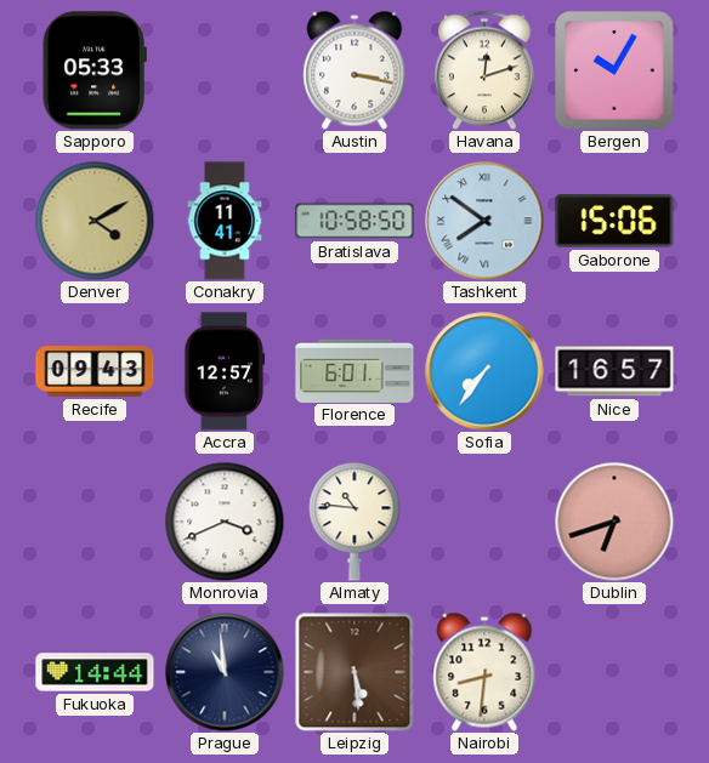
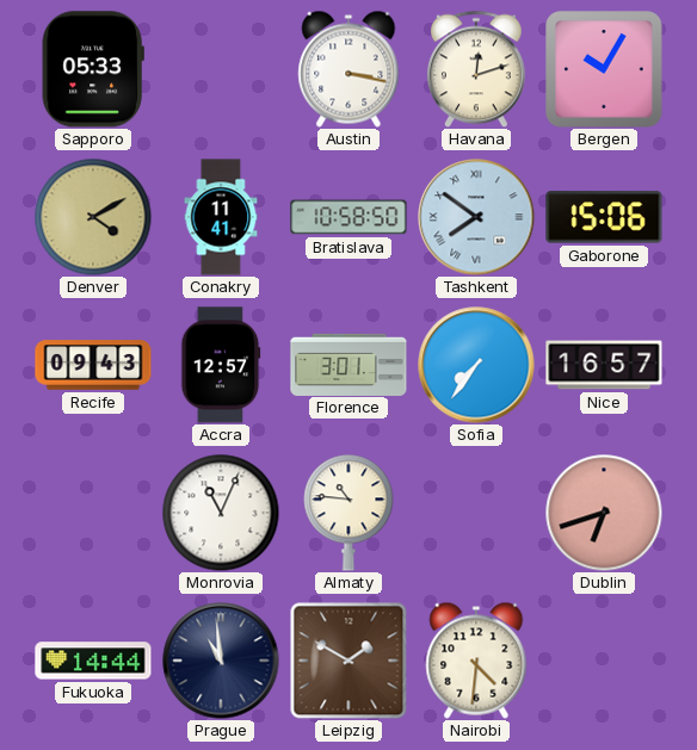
Florence: 6:01 -> 3:01 (348, 364)
Monrovia: 3:41 -> 11:04 (221, 513)
Leipzig: 5:29 -> 1:50 (348, 661)
Nairobi: 8:31 -> 4:31 (476, 661)
